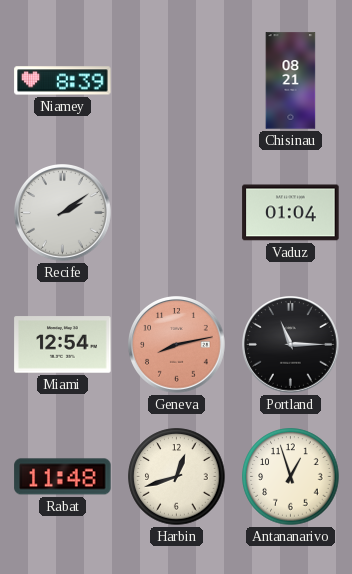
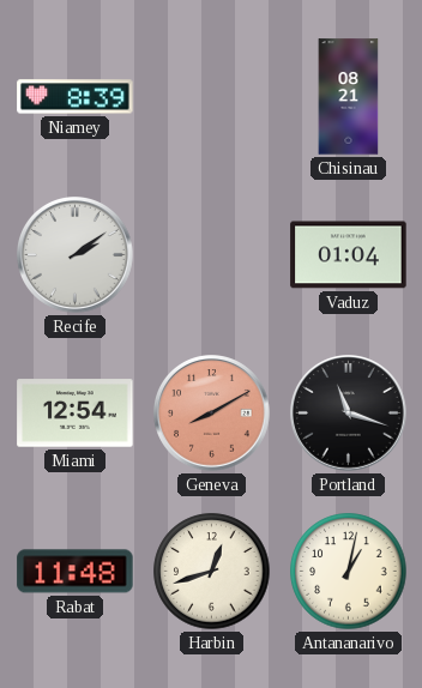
Geneva: 8:13 -> 8:10 (212, 414)
Portland: 11:15 -> 11:18 (349, 414)
Antananarivo: 12:57 -> 1:02 (349, 572)
